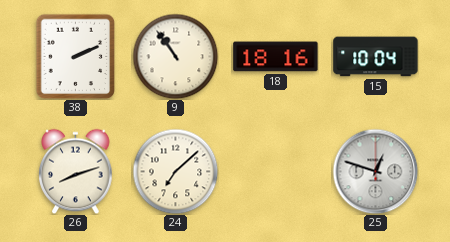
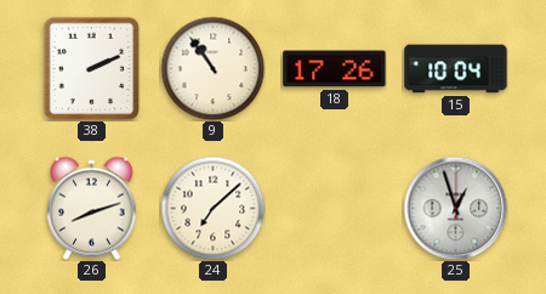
18: 18:16 -> 17:26 (335, 69)
25: 12:48 -> 12:57 (455, 208)
